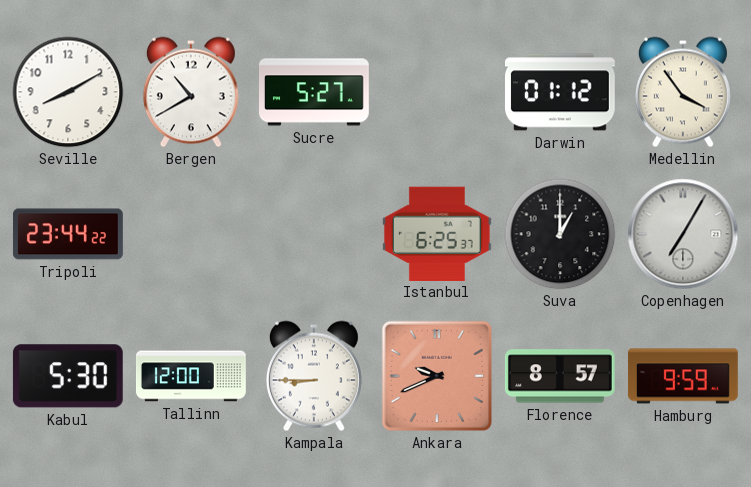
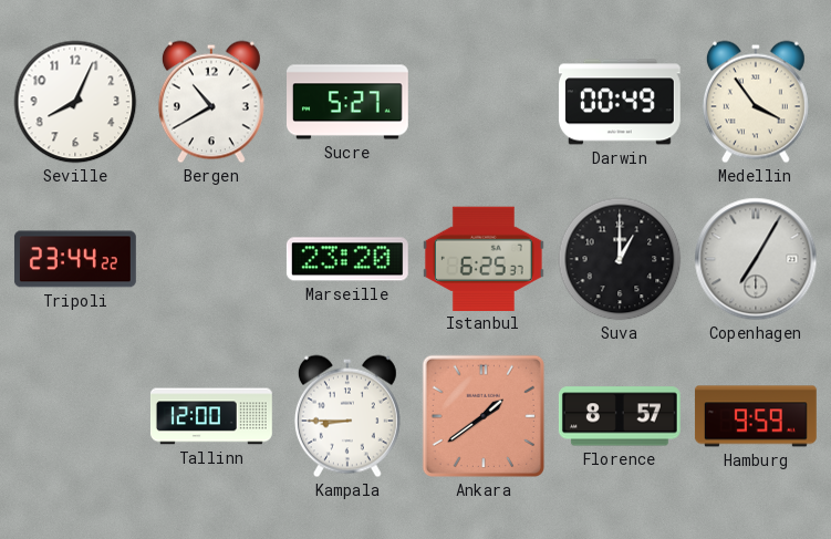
Seville: 8:10 -> 8:04 (75, 102)
Darwin: 01:12 -> 00:49 (620, 102)
Marseille: none -> 23:20 (347, 259)
Kabul: 5:30 -> none (68, 376)
Ankara: 9:41 -> 1:39 (484, 416)
